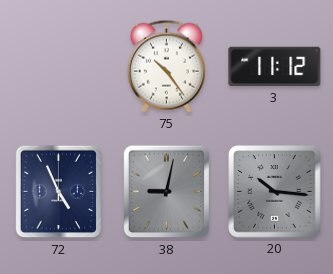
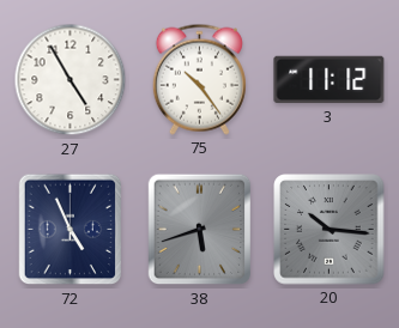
27: none -> 4:55 (71, 80)
38: 9:02 -> 5:42 (200, 230)
